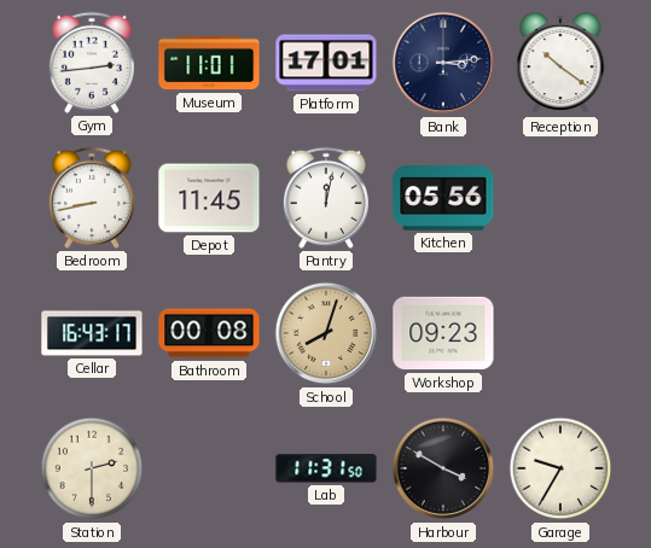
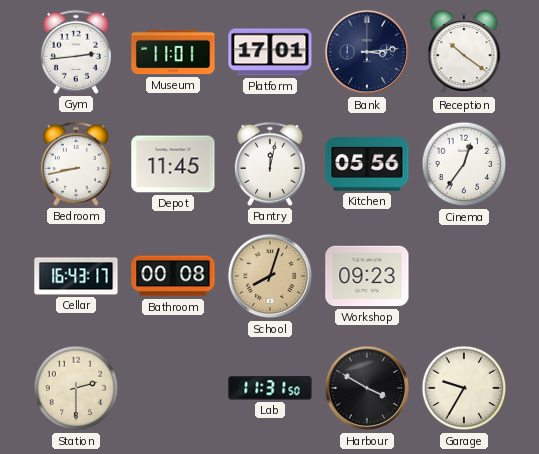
Cinema: none -> 12:36 (464, 164)
